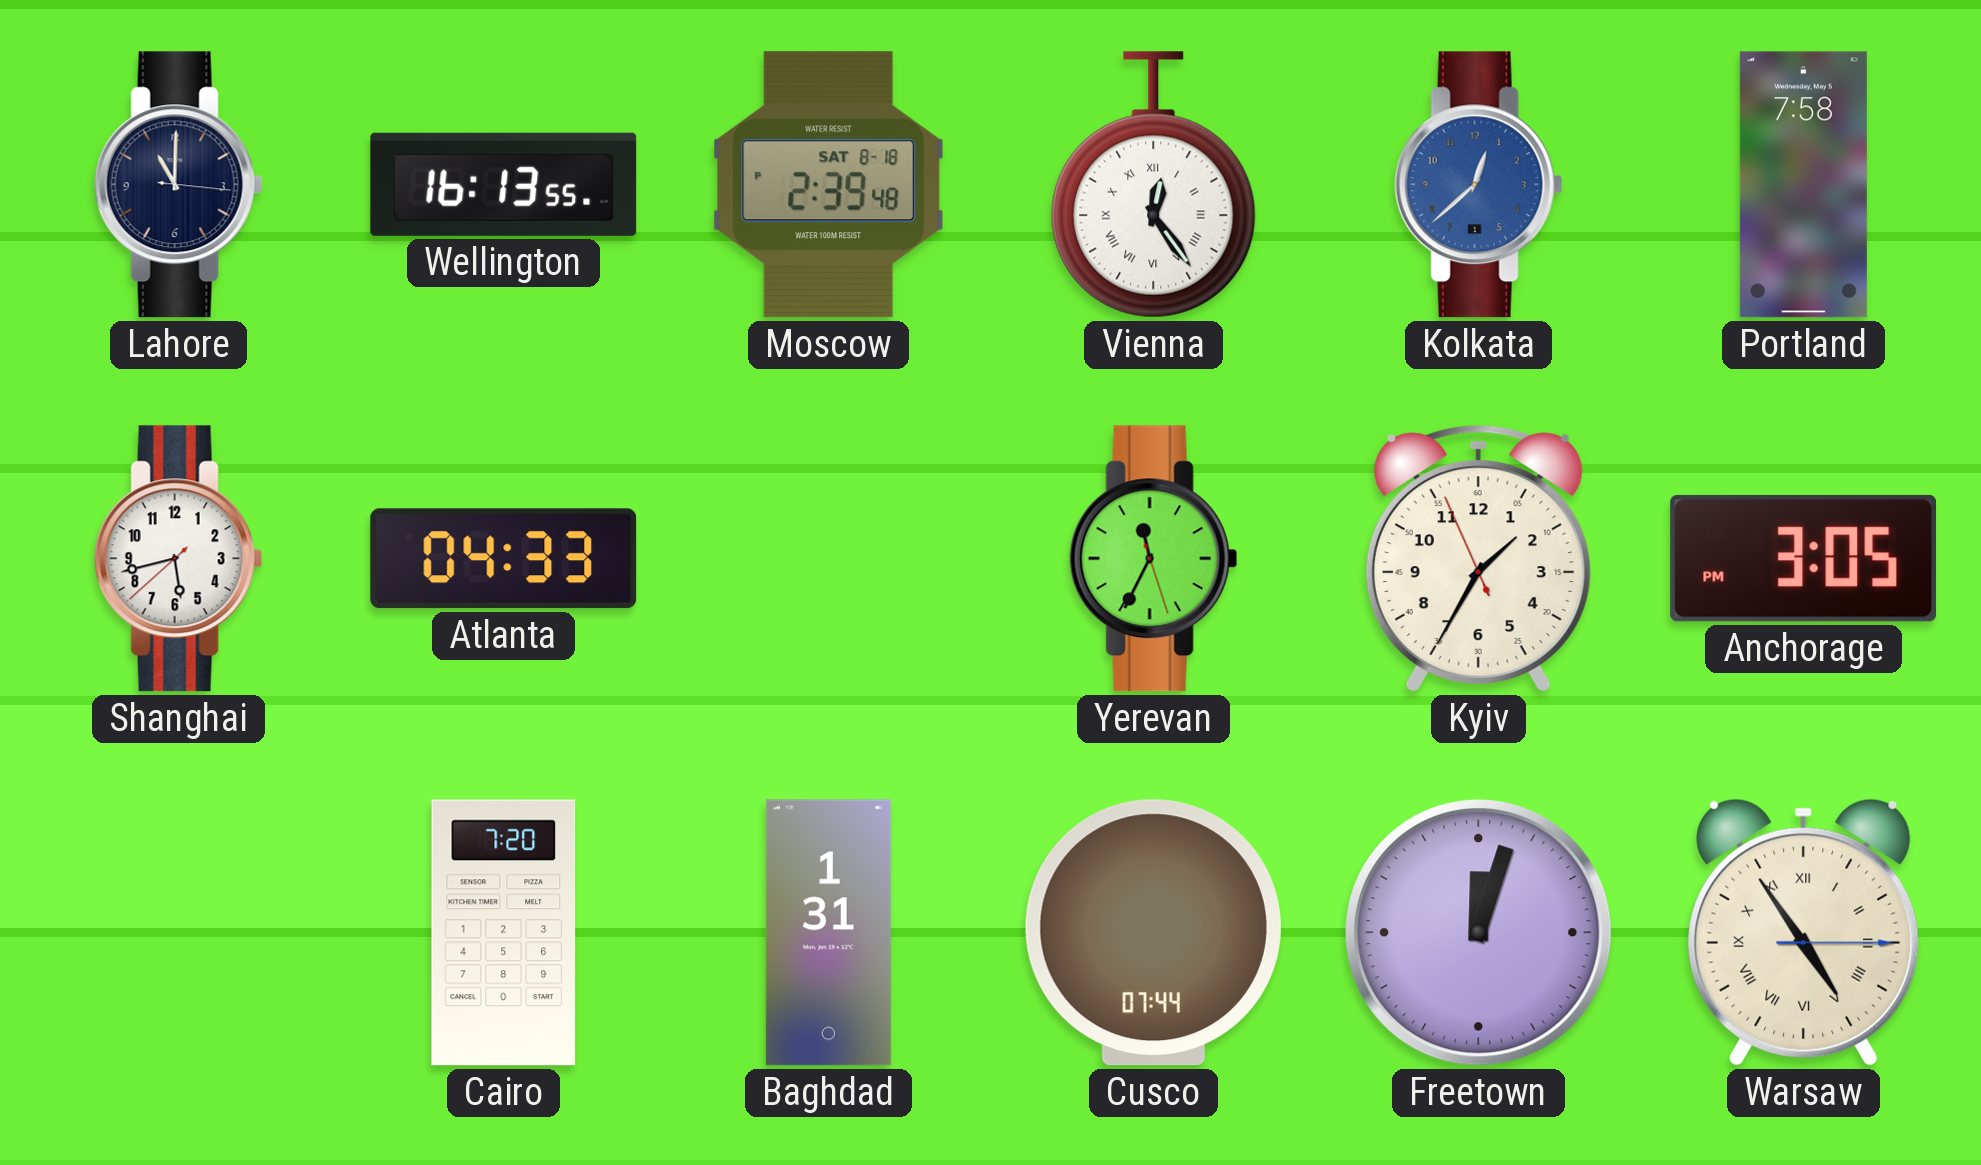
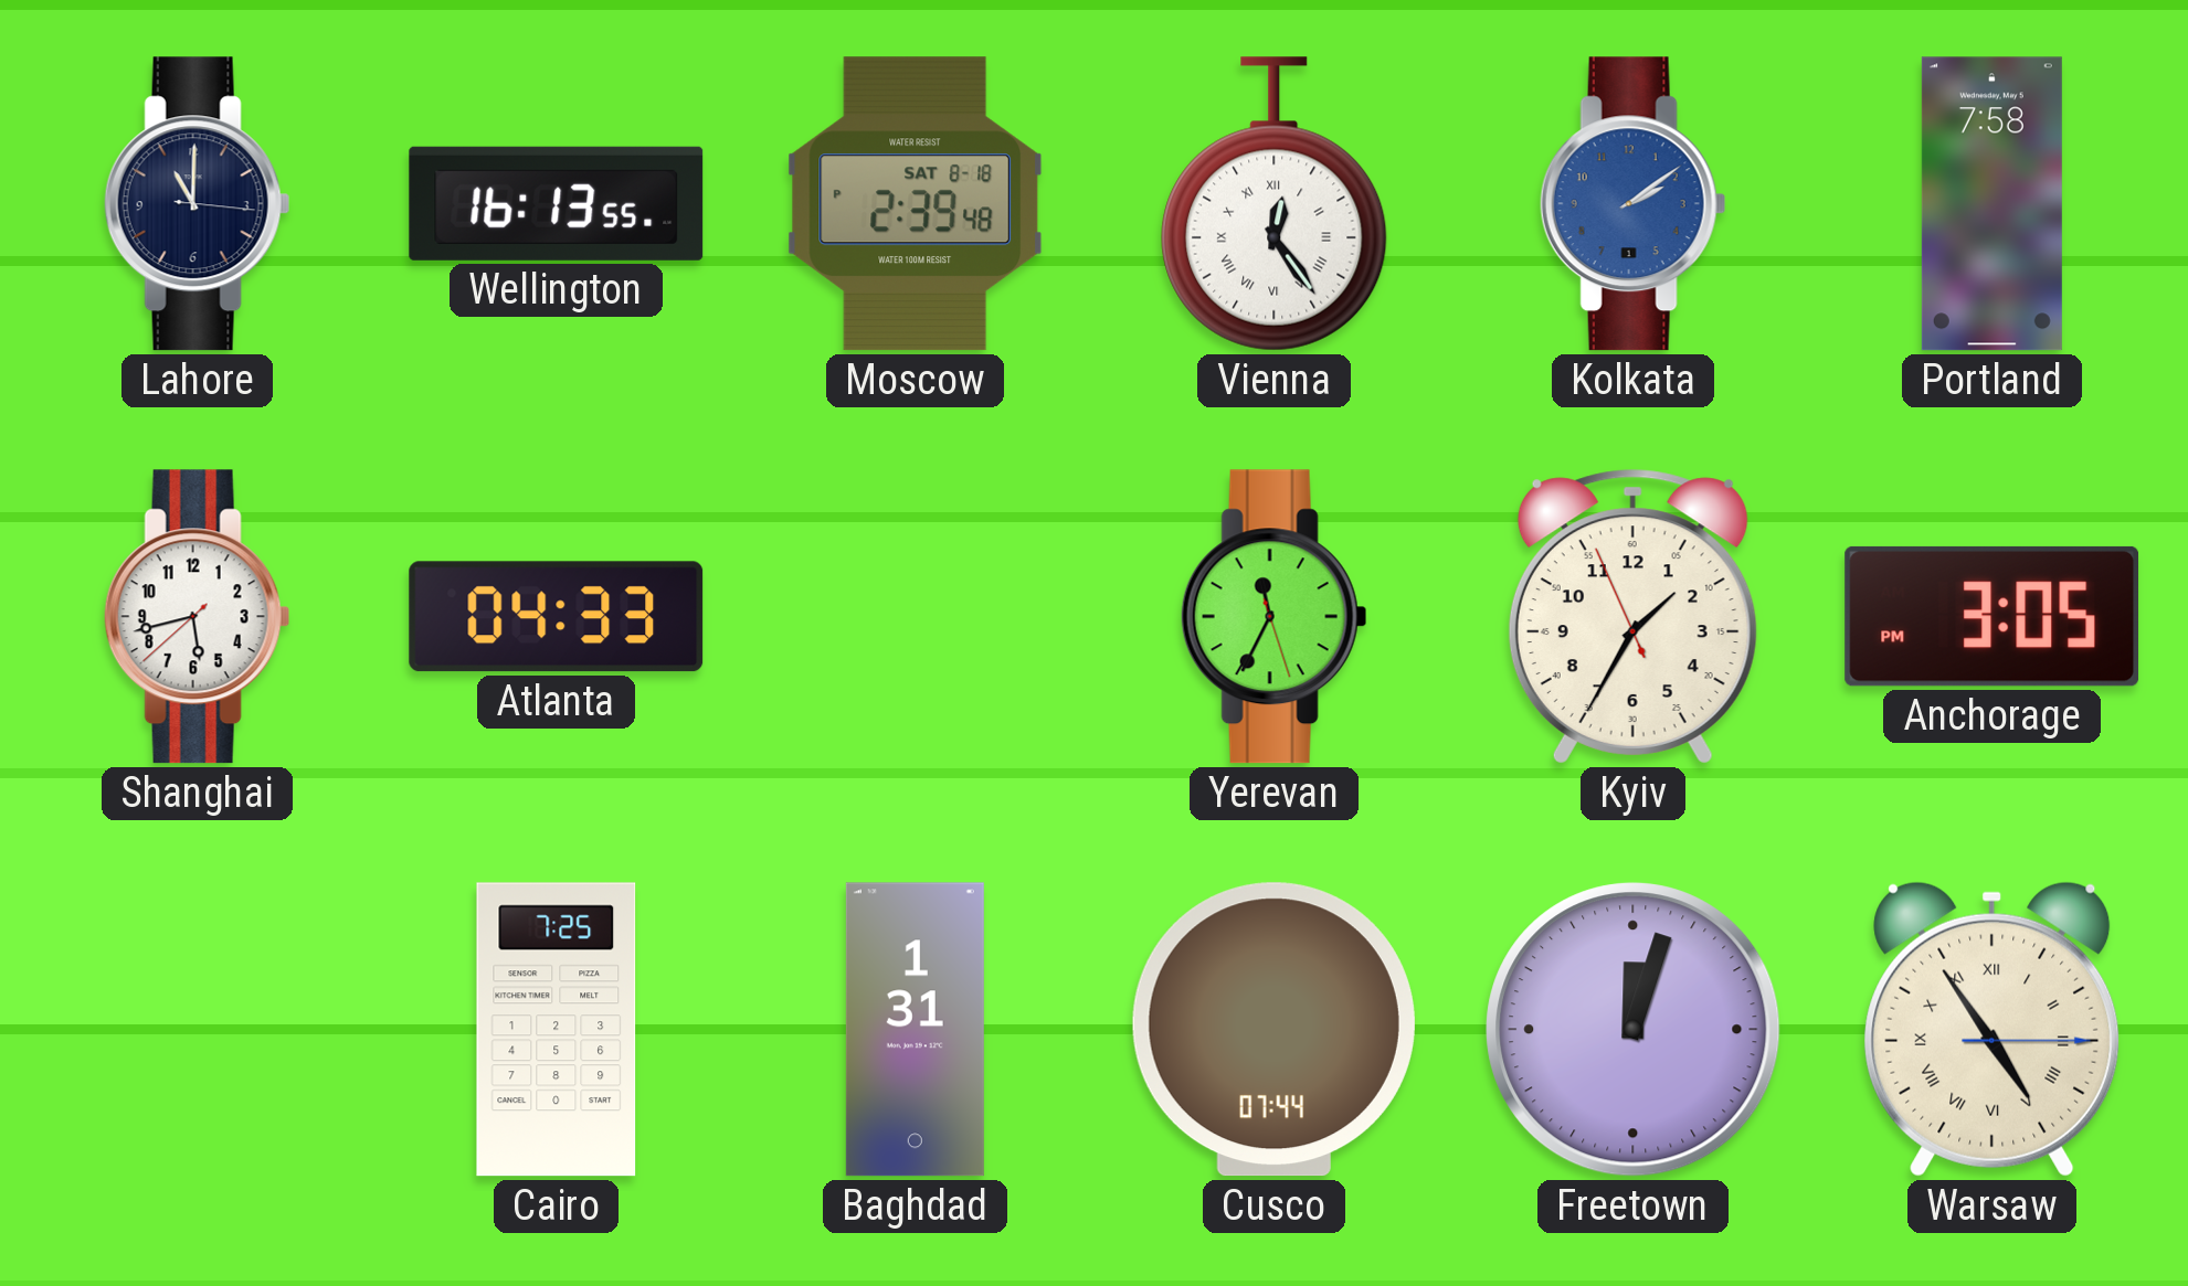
Kolkata: 12:38 -> 2:09 (1632, 204)
Cairo: 7:20 -> 7:25 (557, 1030)
